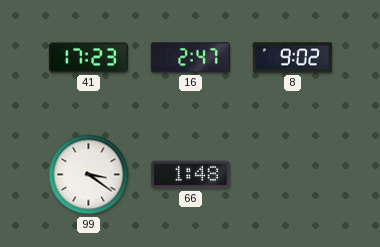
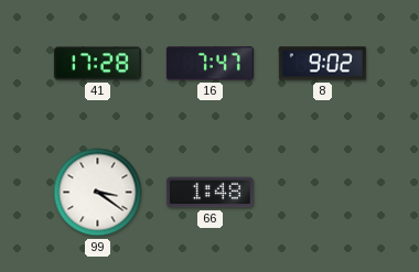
41: 17:23 -> 17:28 (97, 64)
16: 2:47 -> 7:47 (209, 64)
